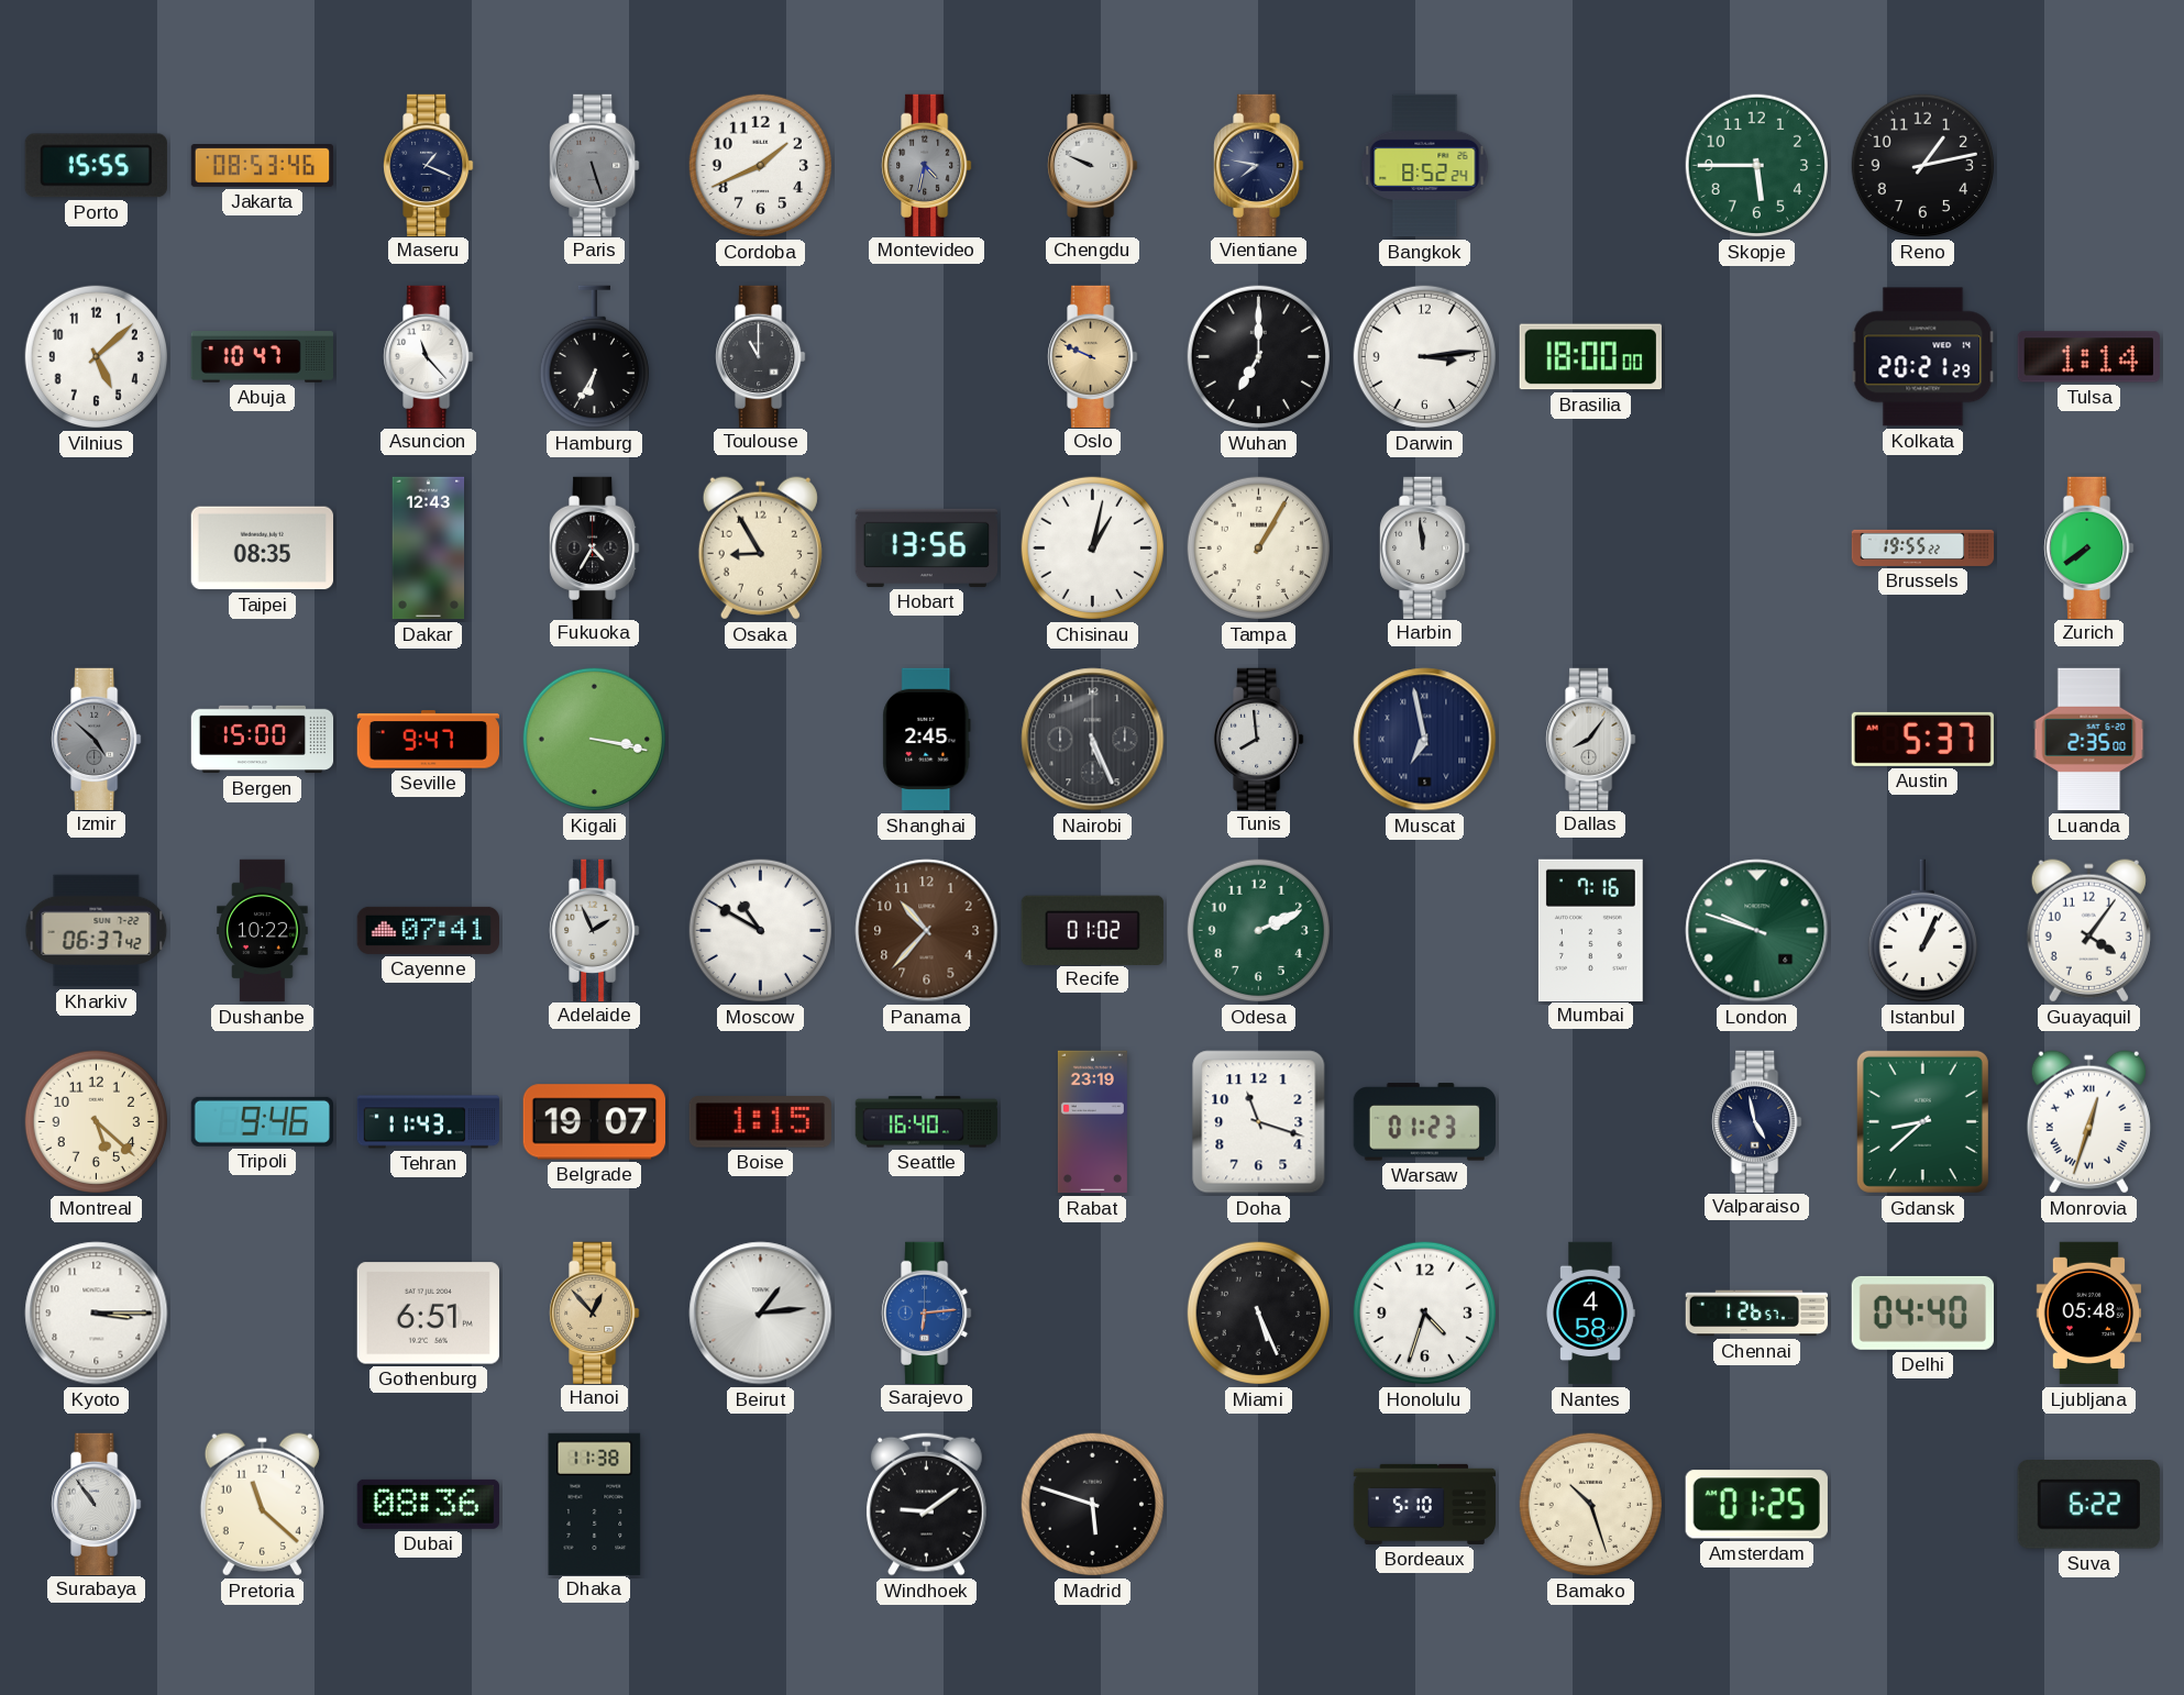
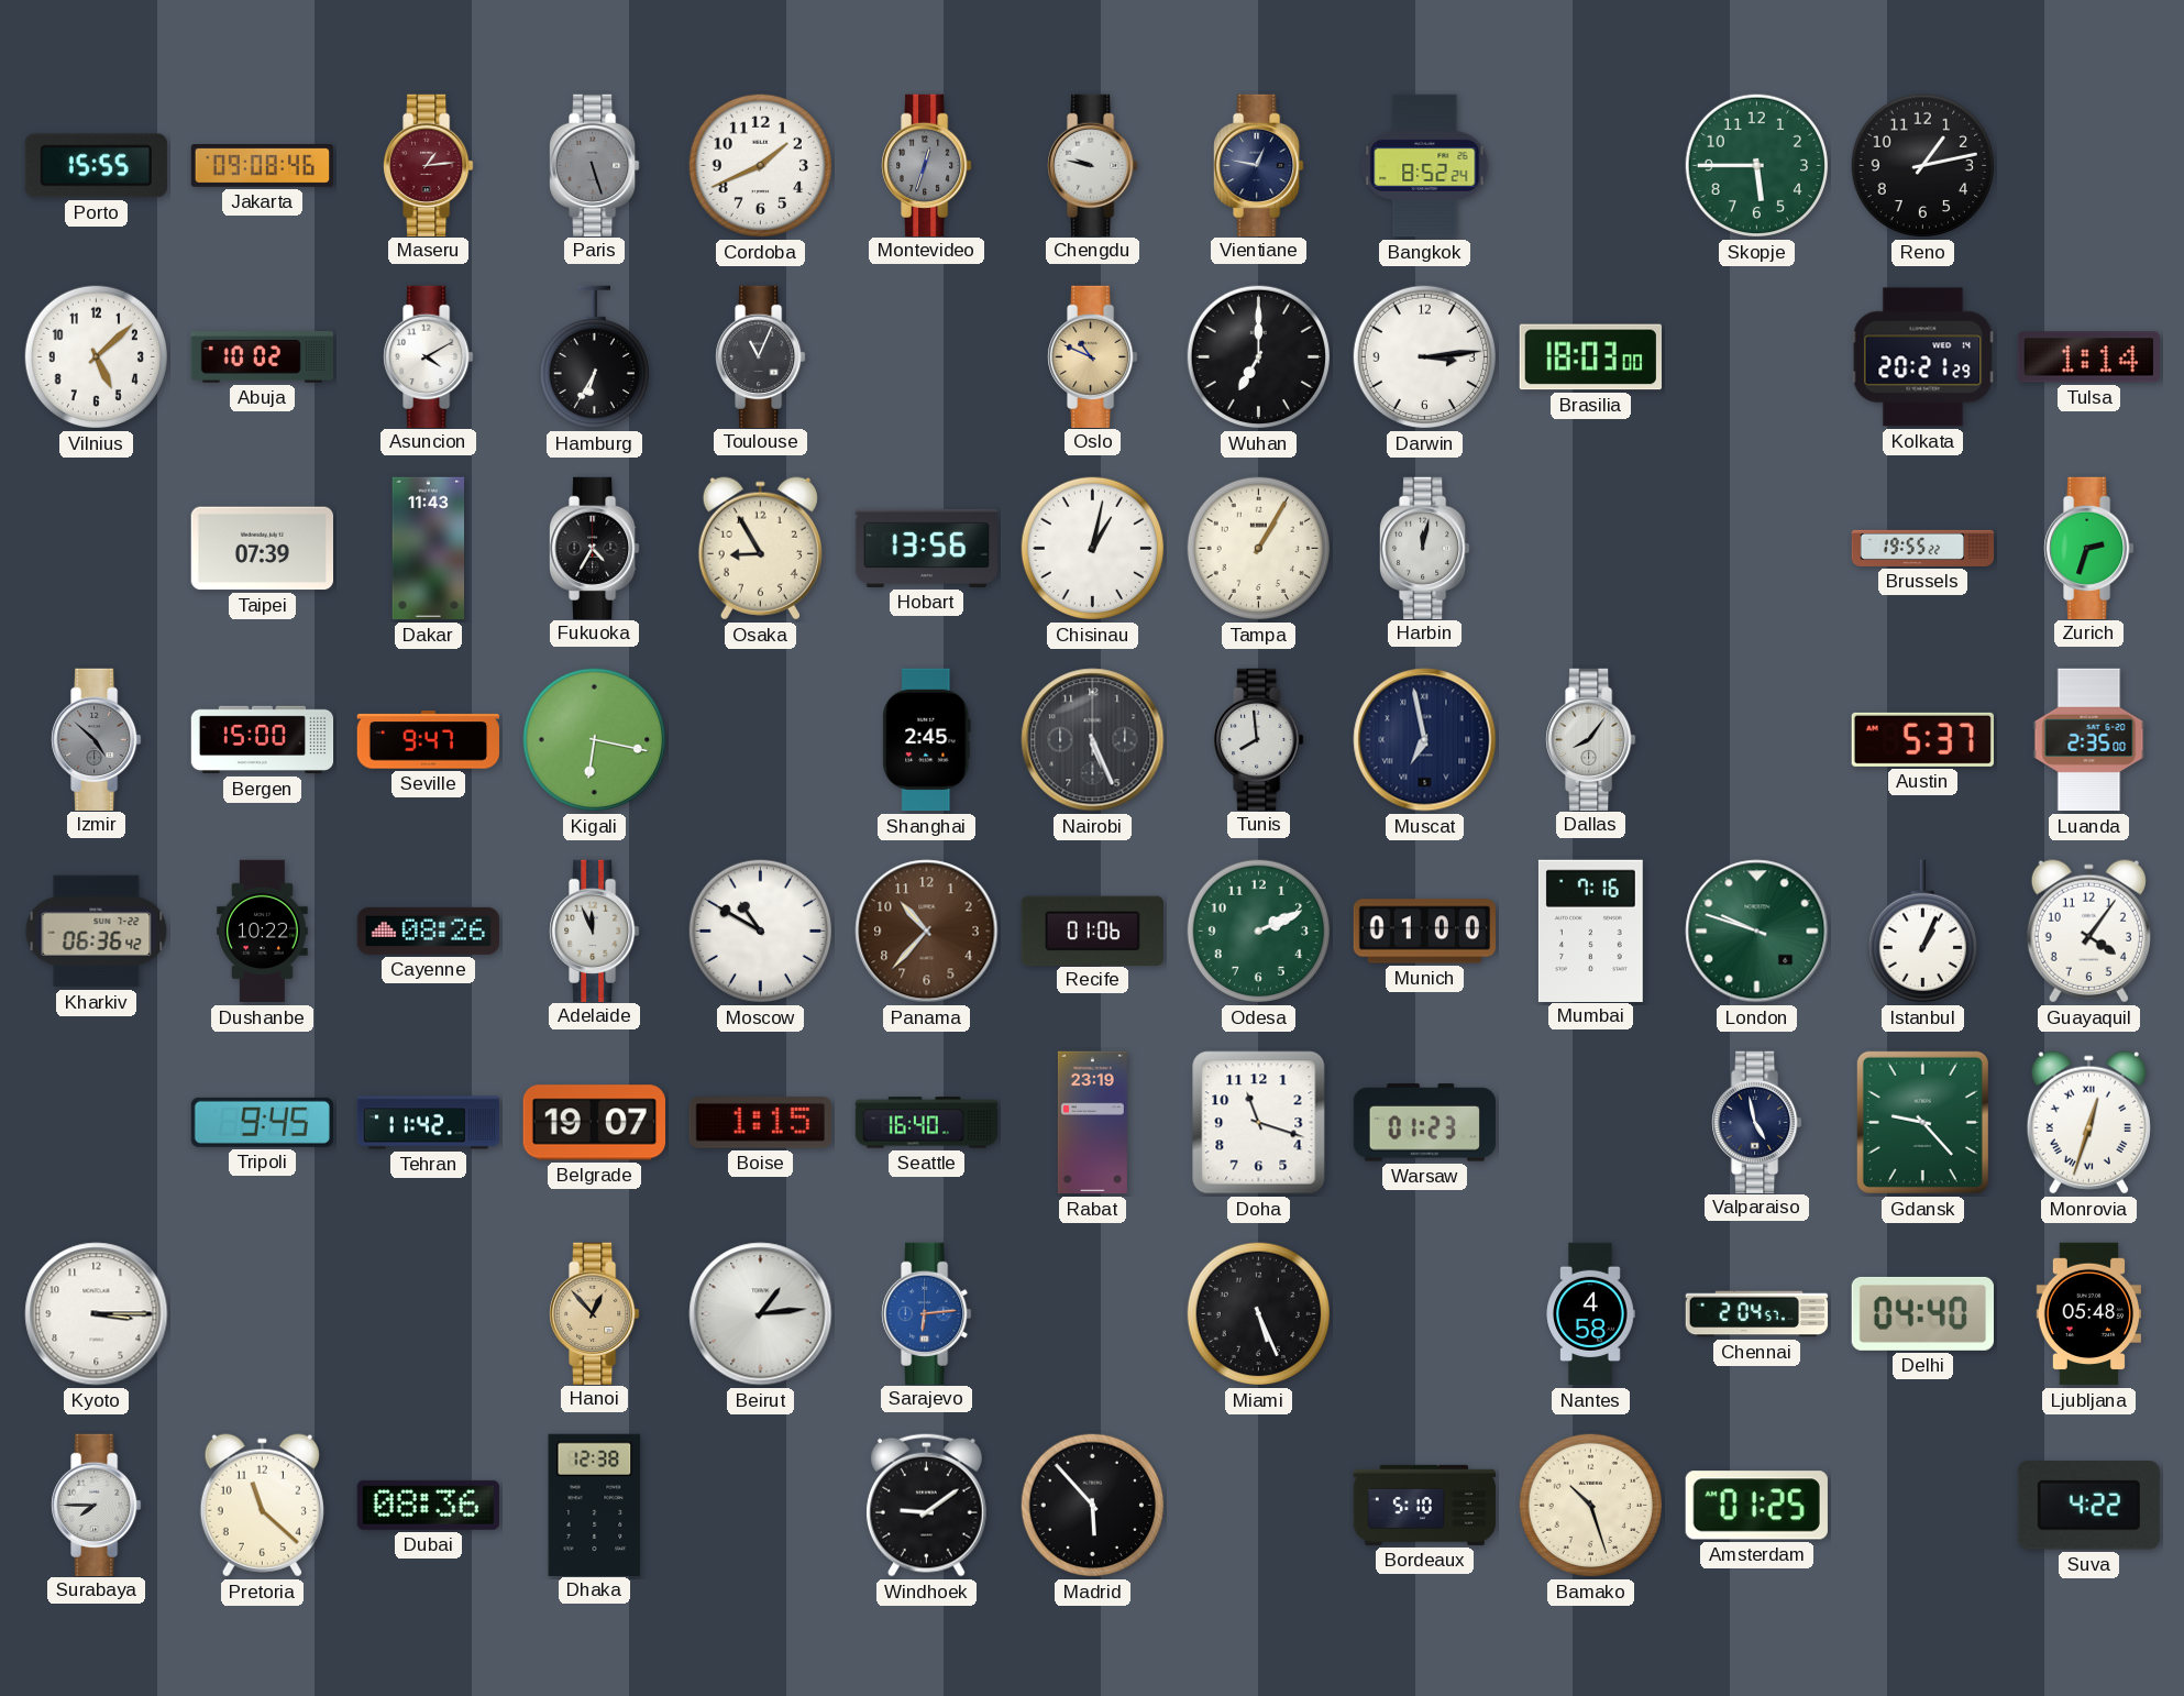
Jakarta: 08:53 -> 09:08 (263, 166)
Maseru: 1:19 -> 1:14 (429, 165)
Maseru dial: navy -> burgundy (429, 165)
Montevideo: 4:32 -> 12:33 (927, 165)
Chengdu: 9:49 -> 9:47 (1093, 165)
Vientiane: 7:47 -> 12:47 (1259, 165)
Abuja: 10:47 -> 10:02 (262, 357)
Asuncion: 11:23 -> 4:10 (429, 356)
Toulouse: 11:00 -> 11:04 (761, 356)
Oslo: 9:49 -> 10:49 (1093, 356)
Brasilia: 18:00 -> 18:03 (1590, 357)
Taipei: 08:35 -> 07:39 (262, 549)
Dakar: 12:43 -> 11:43 (429, 549)
Harbin: 11:59 -> 12:02 (1425, 548)
Zurich: 7:39 -> 2:33 (2089, 548)
Kigali: 3:17 -> 6:17 (595, 740)
Kharkiv: 06:37 -> 06:36 (97, 932)
Cayenne: 07:41 -> 08:26 (428, 930)
Adelaide: 1:56 -> 11:56 (595, 930)
Recife: 01:02 -> 01:06 (1092, 930)
Munich: none -> 01:00 (1424, 932)
Montreal: 5:22 -> none (97, 1122)
Tripoli: 9:46 -> 9:45 (262, 1122)
Tehran: 11:43 -> 11:42 (429, 1123)
Gdansk: 8:38 -> 9:23 (1922, 1122)
Gothenburg: 6:51 -> none (428, 1314)
Honolulu: 4:33 -> none (1425, 1314)
Chennai: 1:26 -> 2:04 (1757, 1314)
Surabaya: 10:54 -> 7:45 (97, 1505)
Dhaka: 11:38 -> 12:38 (595, 1505)
Madrid: 5:48 -> 5:53 (1093, 1506)
Suva: 6:22 -> 4:22 (2088, 1506)
